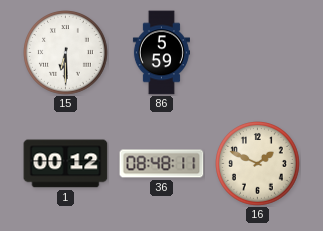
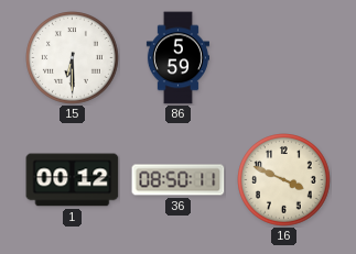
36: 08:48 -> 08:50 (179, 180)
16: 1:49 -> 3:49 (284, 180)
